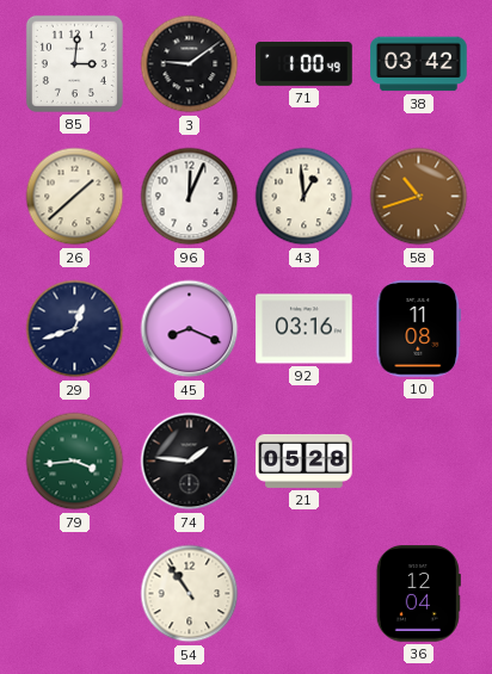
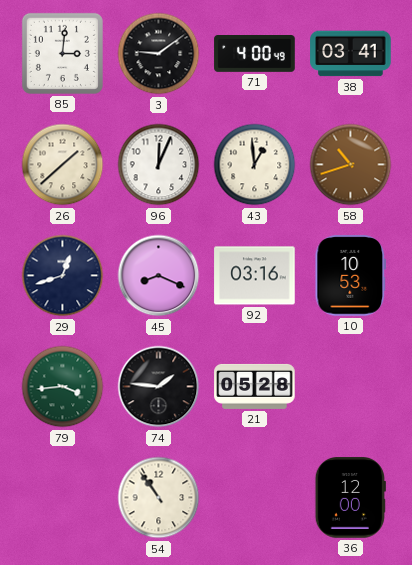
71: 1:00 -> 4:00 (255, 54)
38: 03:42 -> 03:41 (351, 54)
10: 11:08 -> 10:53 (351, 276)
36: 12:04 -> 12:00 (350, 498)
